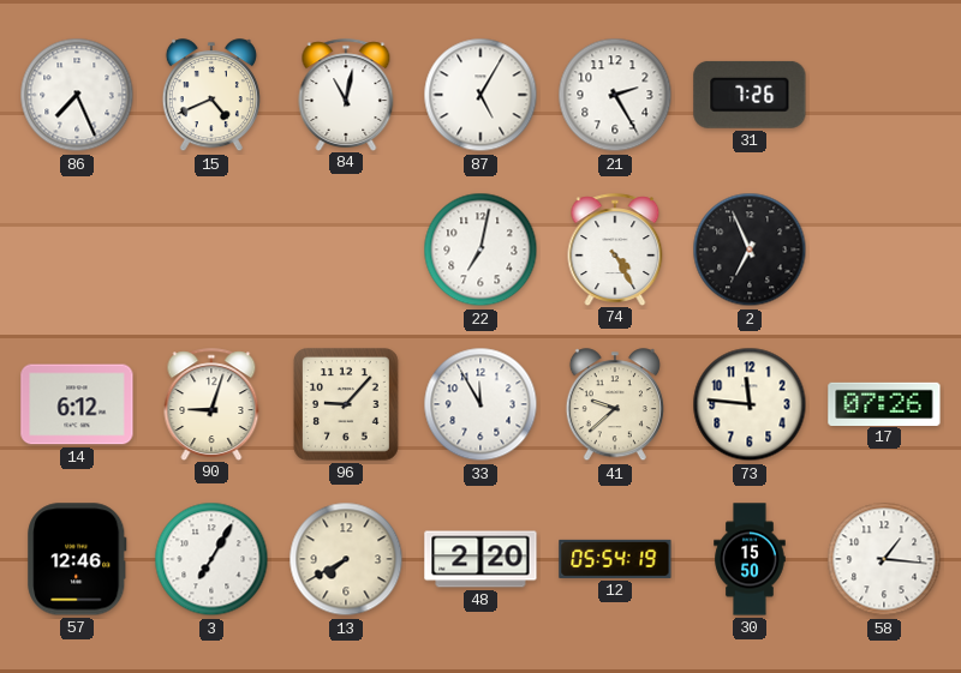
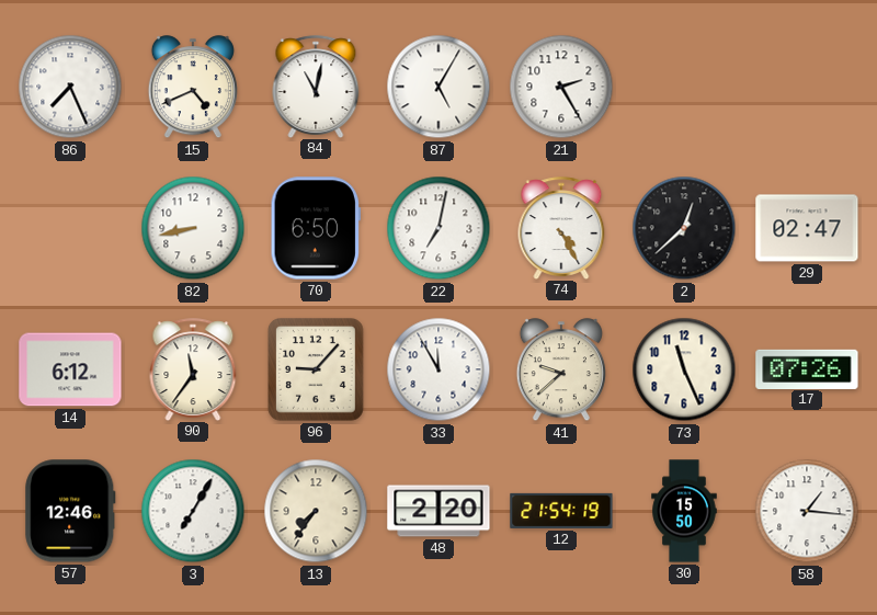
31: 7:26 -> none (750, 95)
82: none -> 8:43 (193, 228)
70: none -> 6:50 (316, 228)
2: 6:56 -> 12:38 (684, 228)
29: none -> 02:47 (807, 228)
90: 9:03 -> 11:36 (193, 369)
73: 11:46 -> 11:26 (684, 369)
13: 7:40 -> 7:36 (316, 511)
12: 05:54 -> 21:54 (561, 511)
